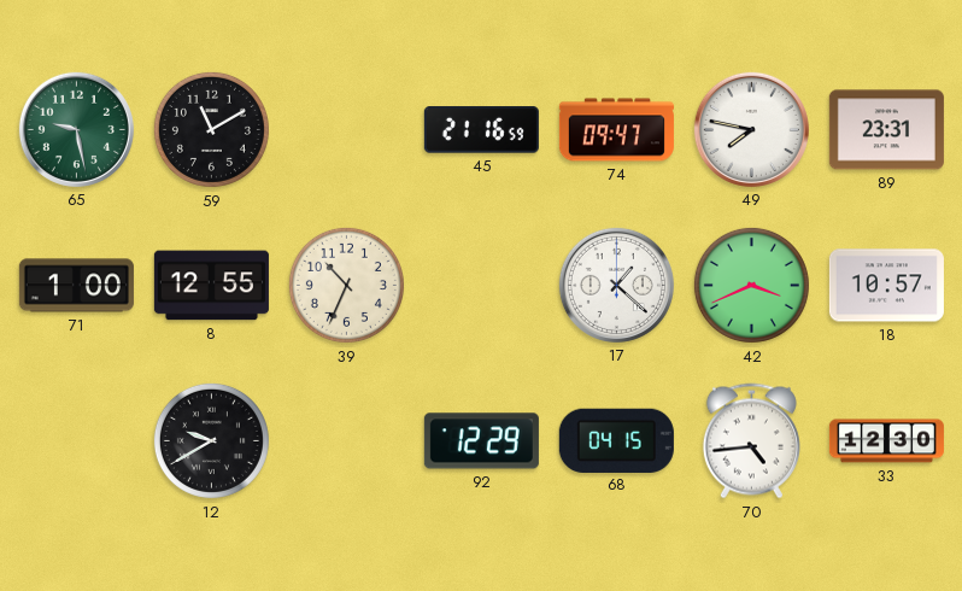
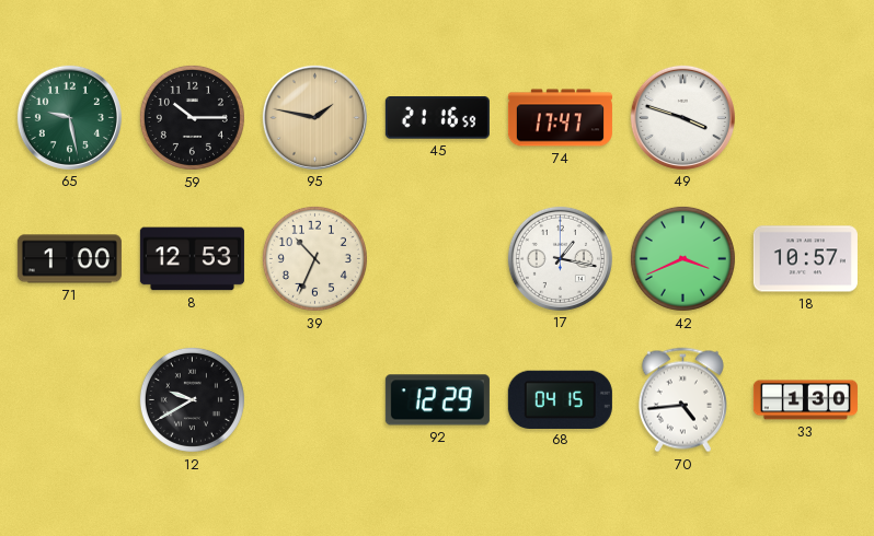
59: 11:10 -> 10:15 (192, 117)
95: none -> 1:47 (314, 117)
74: 09:47 -> 17:47 (560, 118)
49: 7:47 -> 3:48 (682, 117)
89: 23:31 -> none (886, 130)
8: 12:55 -> 12:53 (192, 259)
17: 1:22 -> 1:17 (560, 258)
33: 12:30 -> 1:30 (805, 400)
